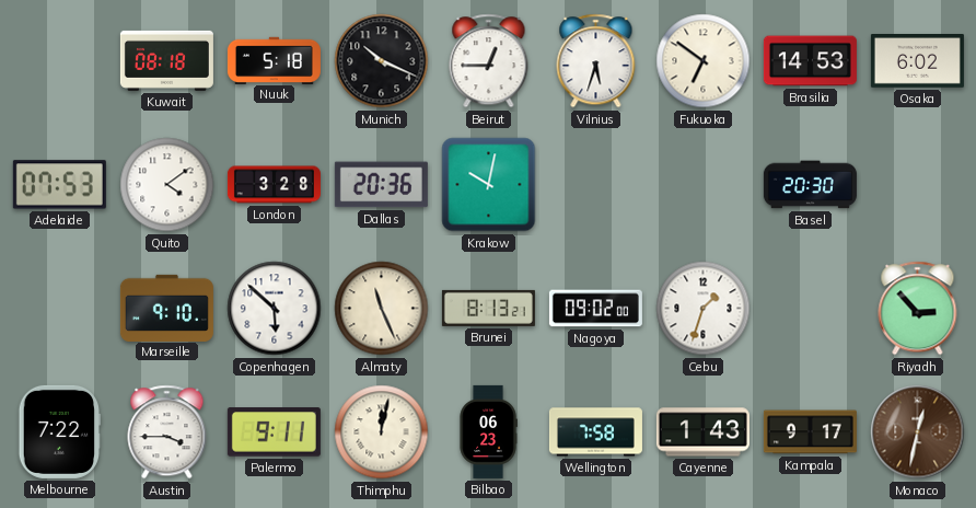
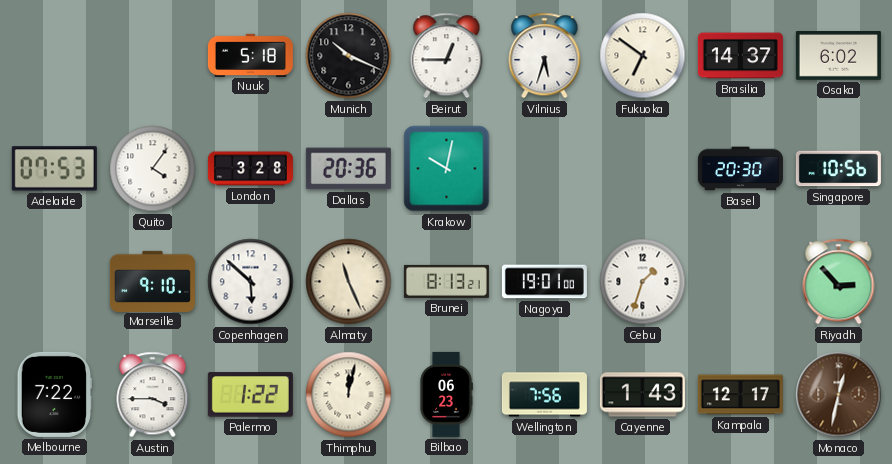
Kuwait: 08:18 -> none (166, 60)
Brasilia: 14:53 -> 14:37 (740, 56)
Quito: 4:09 -> 4:06 (153, 169)
Singapore: none -> 10:56 (838, 169)
Nagoya: 09:02 -> 19:01 (544, 282)
Palermo: 9:11 -> 1:22 (250, 395)
Wellington: 7:58 -> 7:56 (544, 395)
Kampala: 9:17 -> 12:17 (740, 395)
